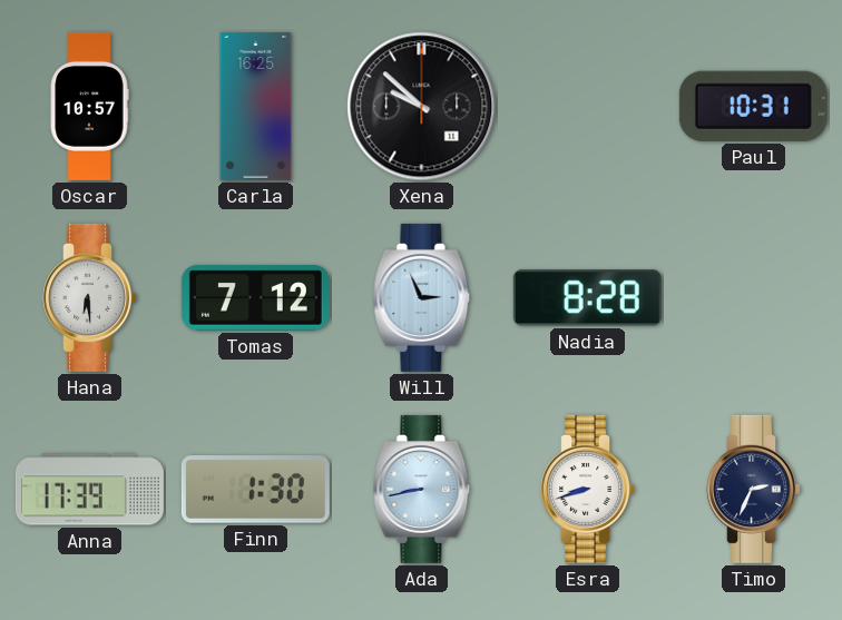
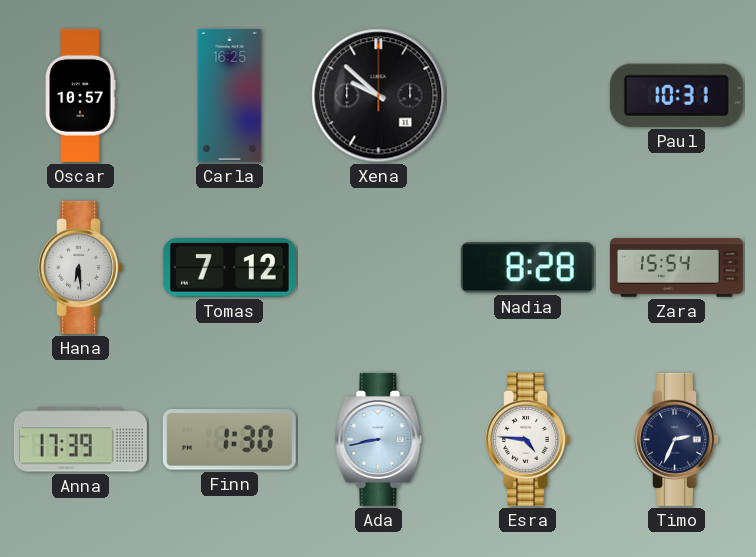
Will: 2:56 -> none (422, 297)
Zara: none -> 15:54 (676, 268)
Esra: 8:42 -> 4:46 (528, 439)
